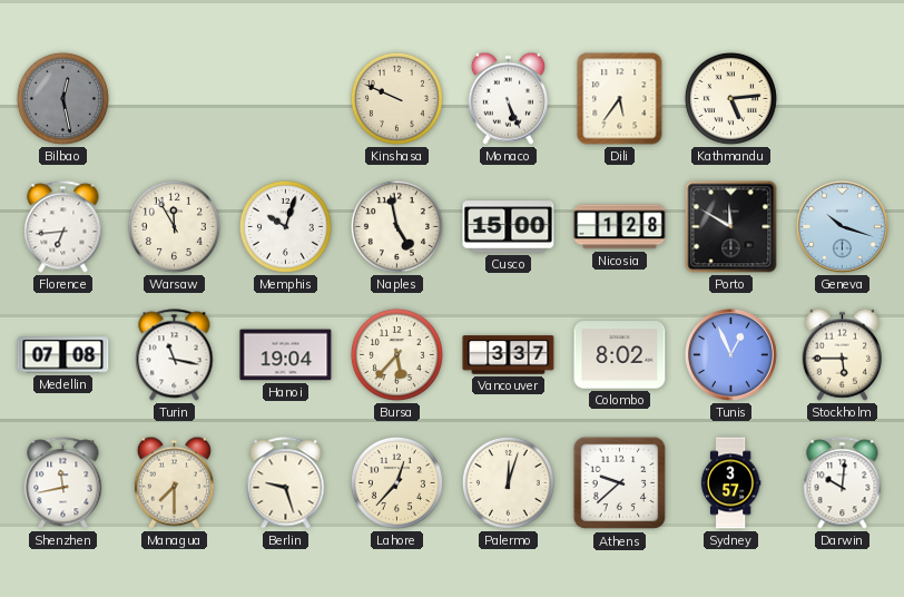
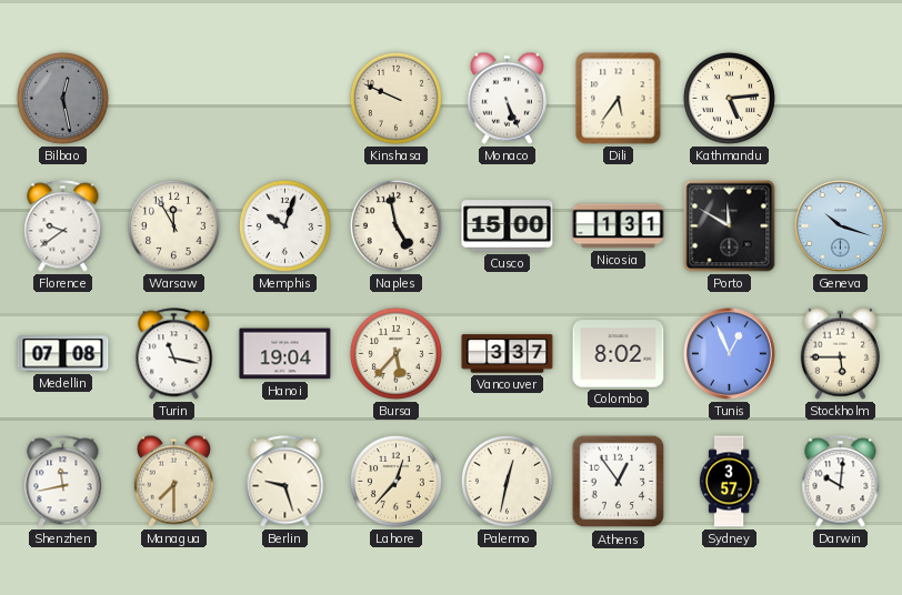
Florence: 6:44 -> 9:39 (63, 226)
Nicosia: 1:28 -> 1:31 (619, 226)
Palermo: 12:03 -> 12:32 (507, 481)
Athens: 9:38 -> 12:54 (619, 482)
